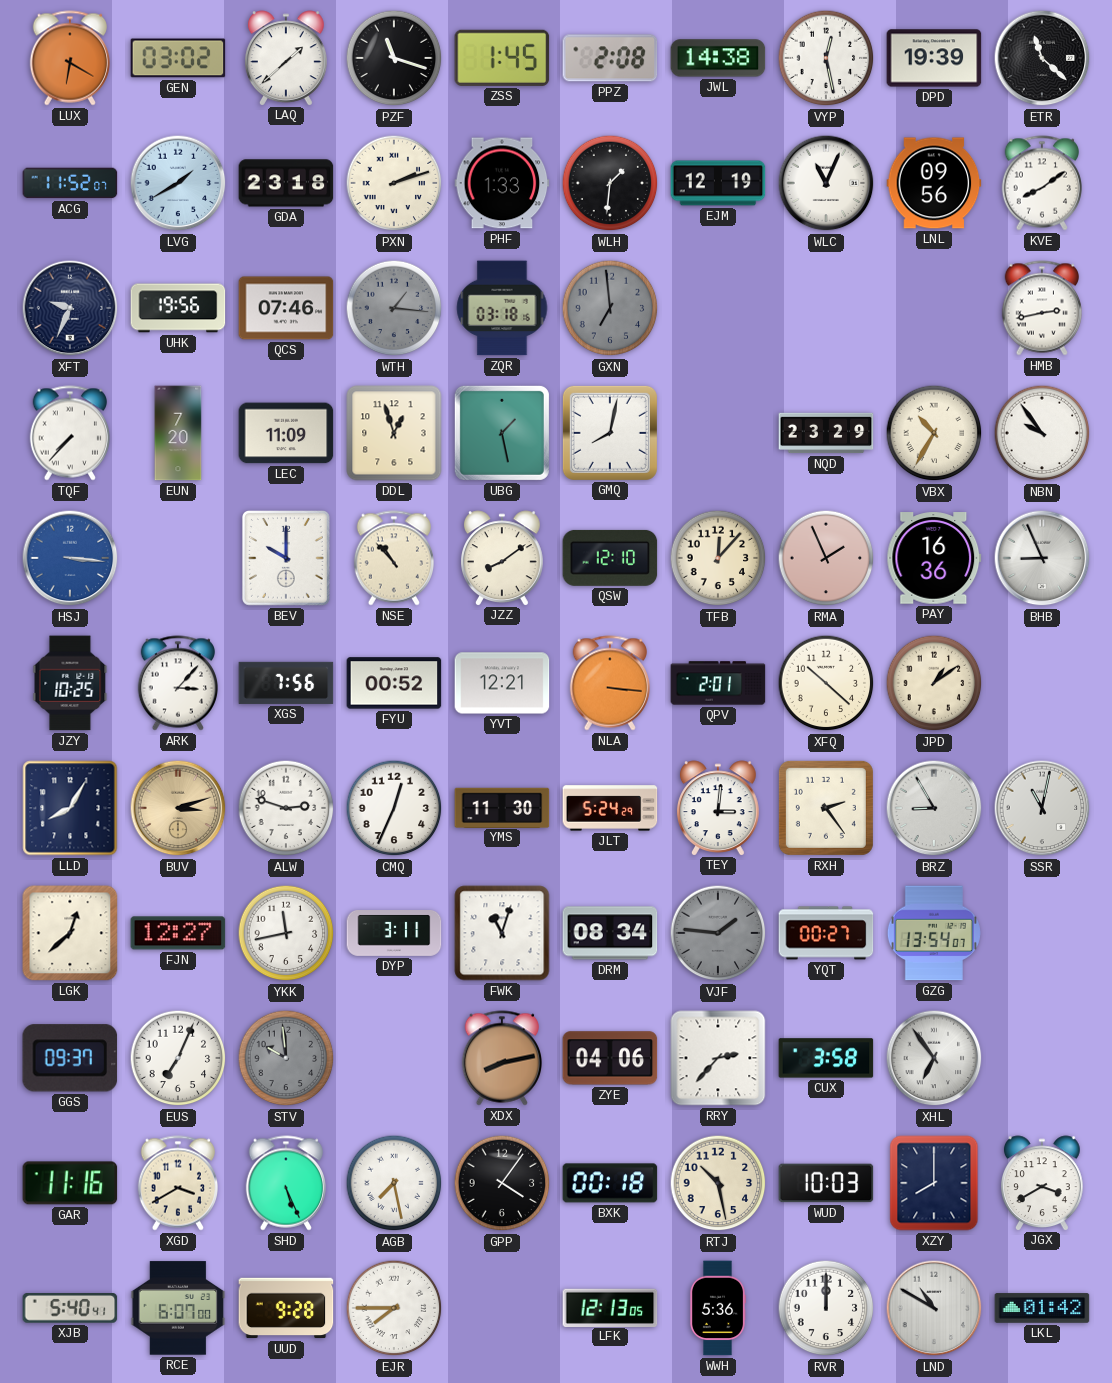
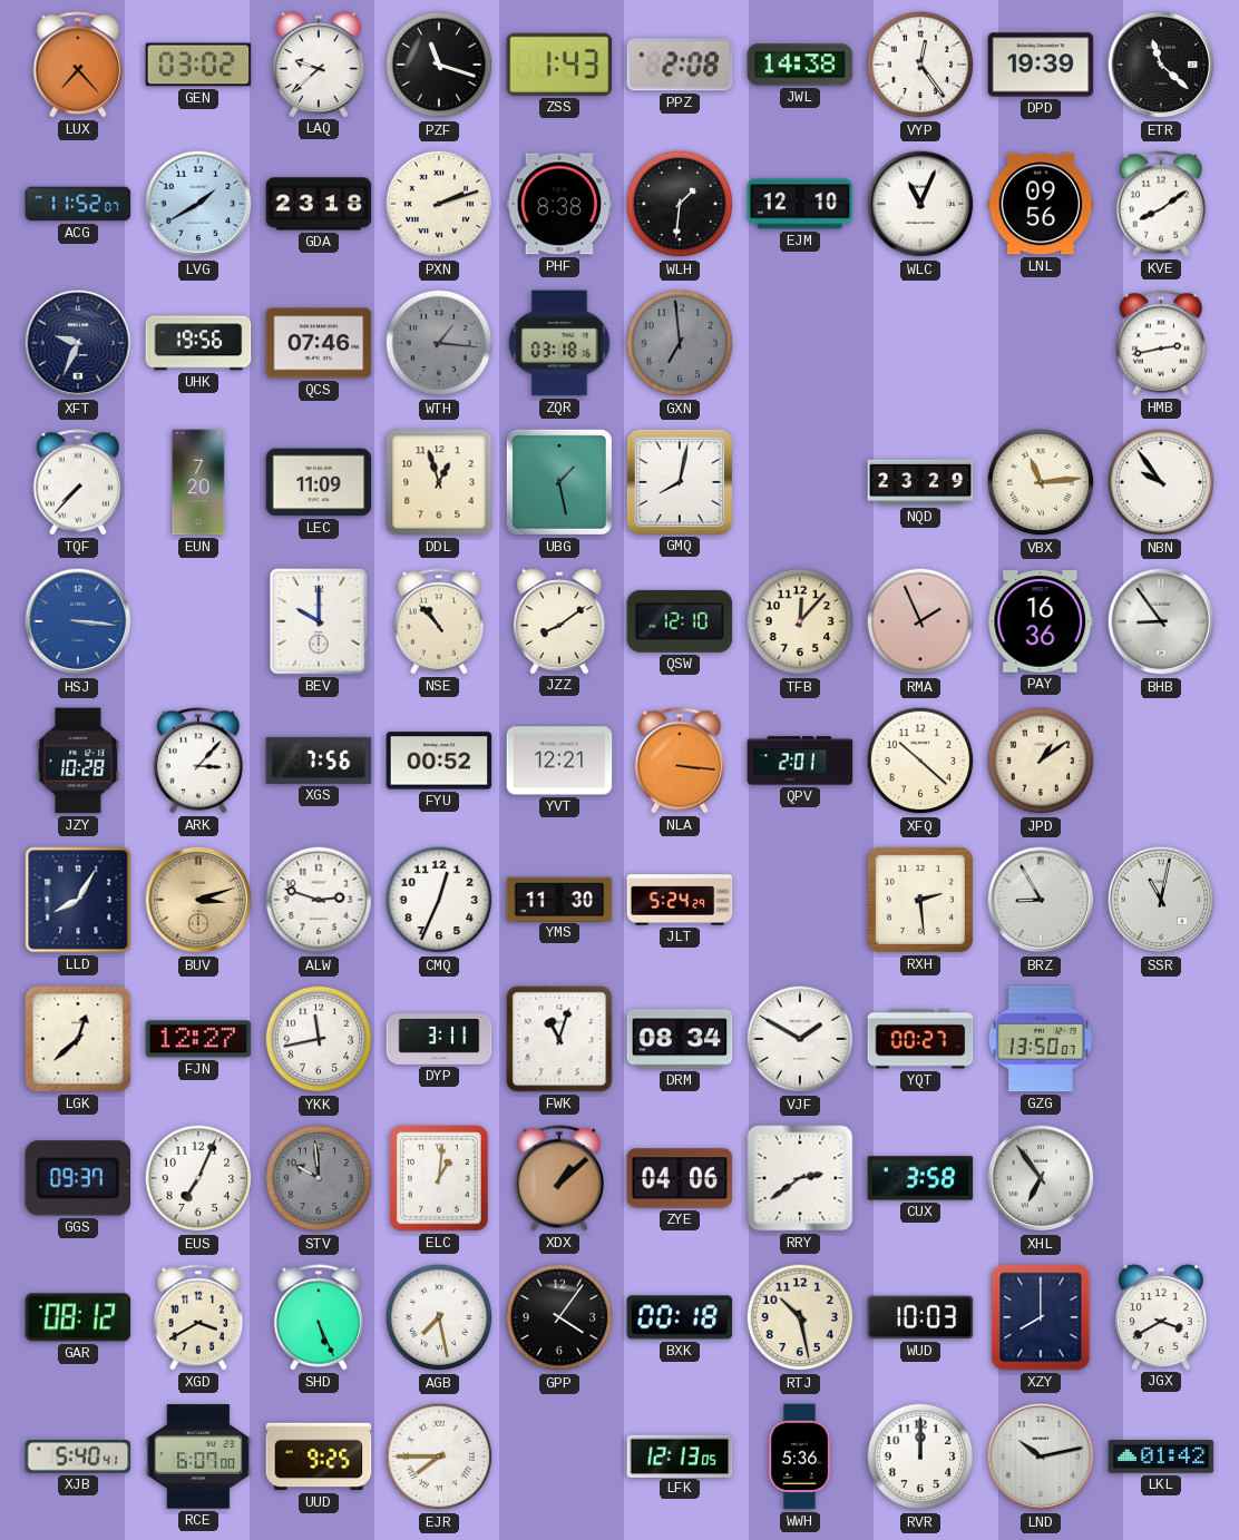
LUX: 6:20 -> 7:23 (77, 65)
LAQ: 1:38 -> 9:38 (319, 65)
ZSS: 1:45 -> 1:43 (559, 65)
VYP: 12:28 -> 12:24 (920, 65)
PHF: 1:33 -> 8:38 (559, 204)
EJM: 12:19 -> 12:10 (800, 204)
VBX: 10:35 -> 11:14 (1041, 482)
BHB: 8:56 -> 8:54 (1161, 621)
JZY: 10:25 -> 10:28 (78, 761)
TEY: 3:01 -> none (718, 808)
RXH: 2:24 -> 2:29 (920, 900)
VJF: 1:46 -> 1:50 (800, 1039)
VJF dial: grey -> white (800, 1039)
GZG: 13:54 -> 13:50 (1041, 1039)
ELC: none -> 1:01 (440, 1179)
XDX: 8:13 -> 1:08 (558, 1178)
RRY: 2:37 -> 2:39 (800, 1178)
GAR: 11:16 -> 08:12 (78, 1317)
UUD: 9:28 -> 9:25 (319, 1456)
LND: 10:50 -> 10:13 (1041, 1456)
